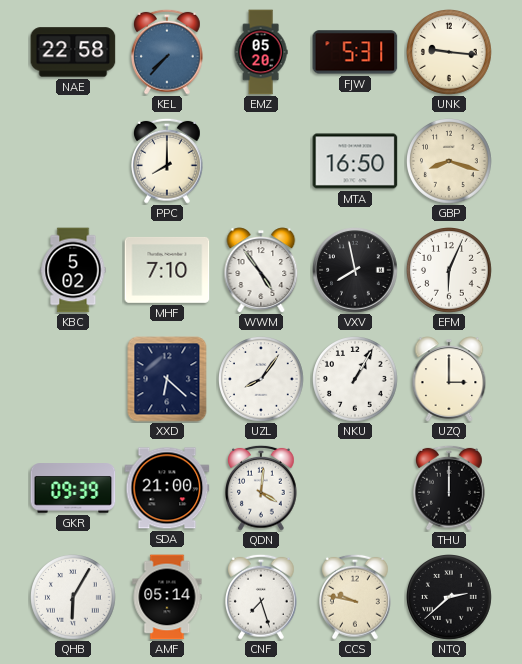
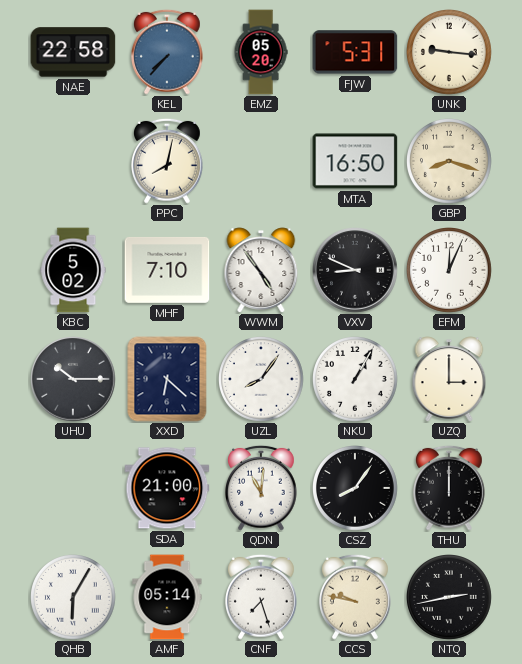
PPC: 8:00 -> 8:02 (168, 161)
VXV: 7:58 -> 8:49 (355, 270)
EFM: 6:04 -> 12:04 (450, 271)
UHU: none -> 10:15 (73, 379)
GKR: 09:39 -> none (73, 488)
QDN: 4:01 -> 11:01 (262, 488)
CSZ: none -> 8:06 (356, 489)
NTQ: 2:38 -> 2:43 (450, 598)
